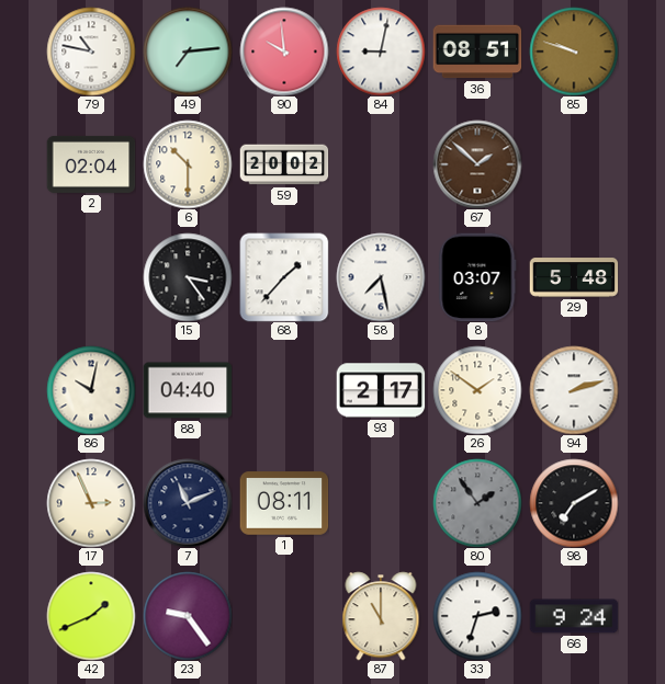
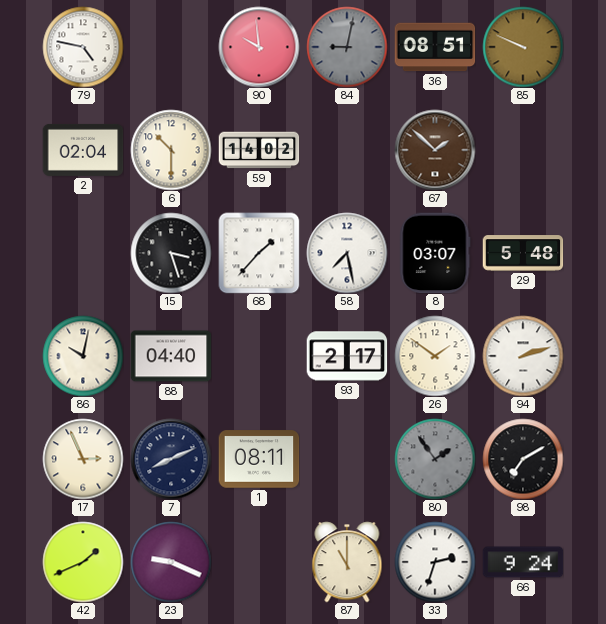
79: 10:47 -> 4:47 (83, 47)
49: 7:14 -> none (188, 52)
84 dial: white -> grey (347, 47)
85: 9:48 -> 9:49 (523, 47)
59: 20:02 -> 14:02 (259, 150)
15: 3:24 -> 3:27 (171, 253)
7: 11:11 -> 8:11 (171, 459)
23: 9:24 -> 9:19 (171, 562)
